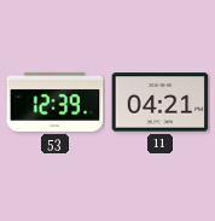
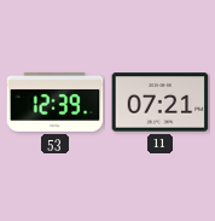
11: 04:21 -> 07:21 (161, 103)
